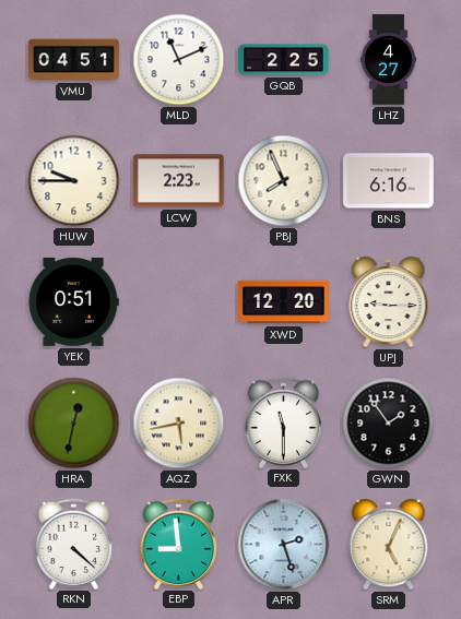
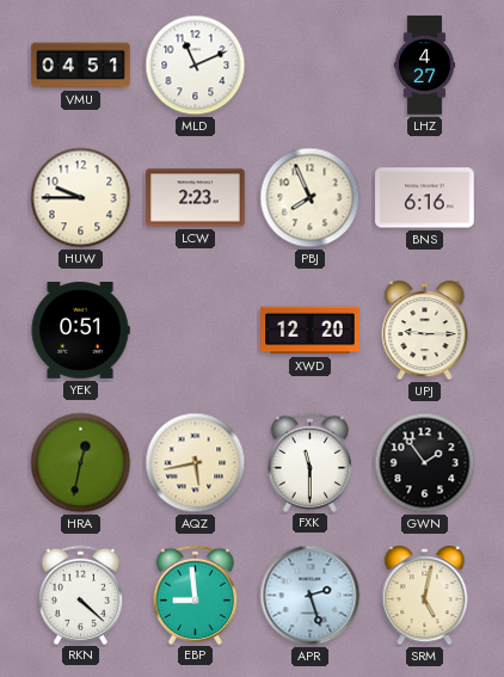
GQB: 2:25 -> none (284, 60)
SRM: 5:04 -> 5:02 (425, 597)
